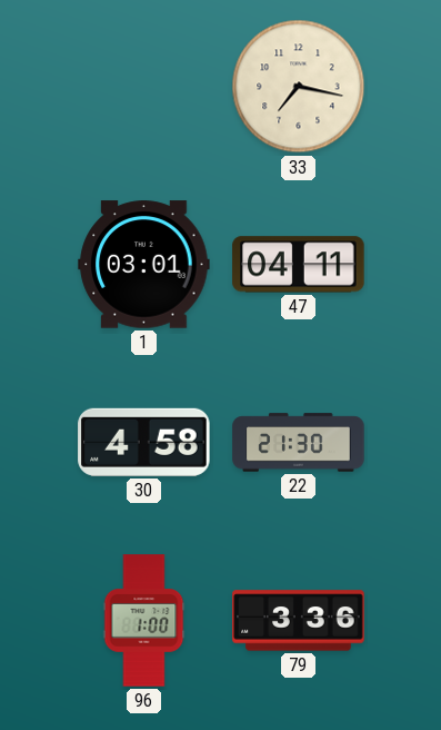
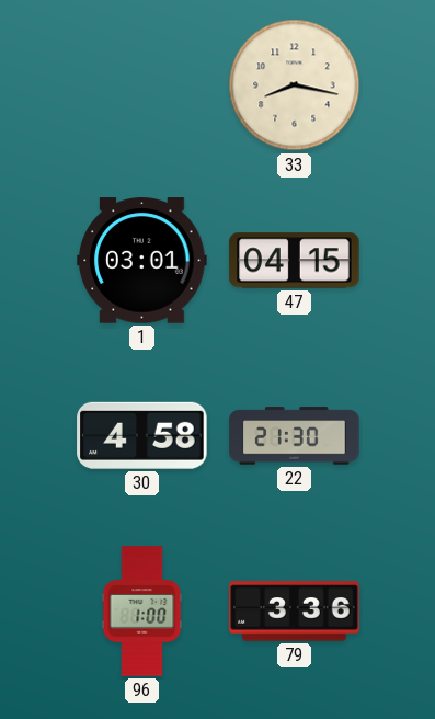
33: 7:17 -> 8:17 (295, 85)
47: 04:11 -> 04:15 (295, 261)
